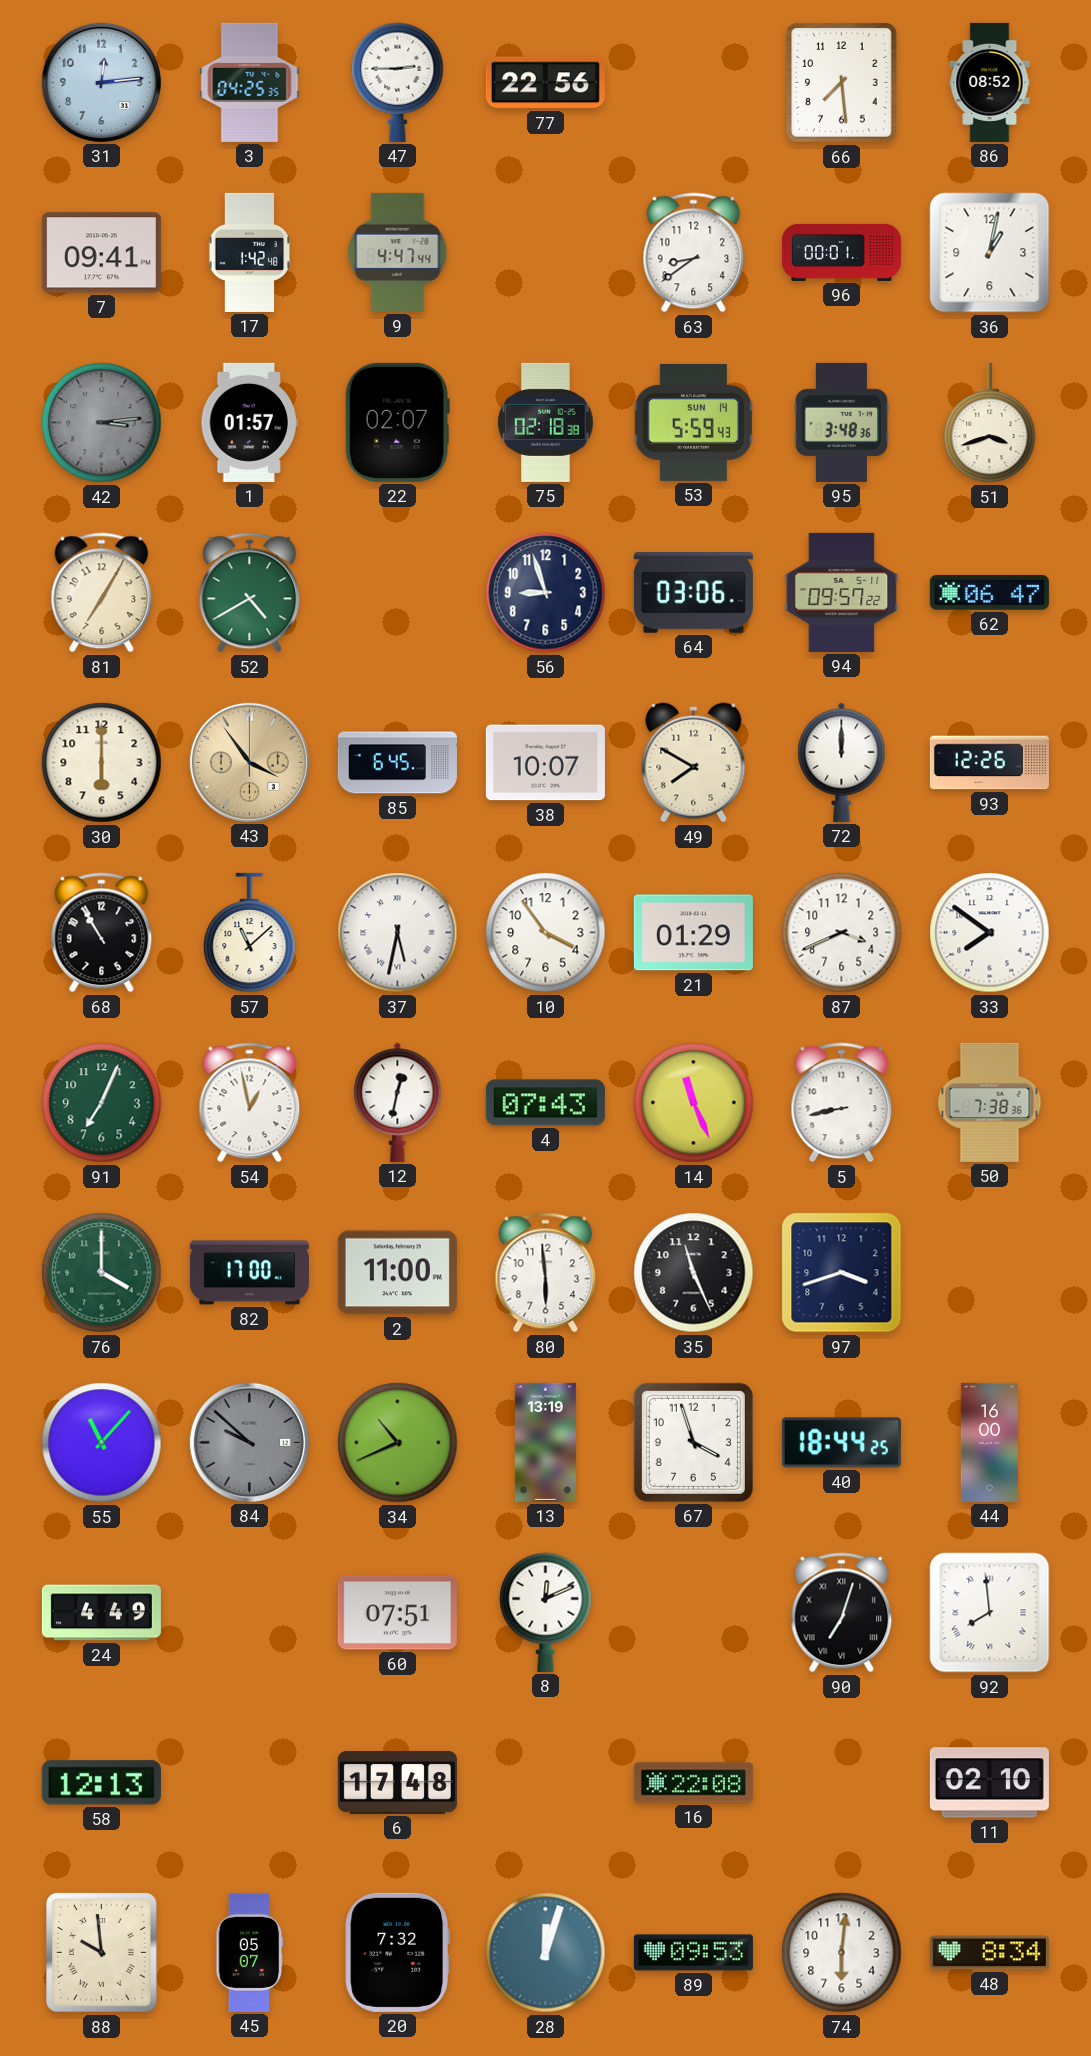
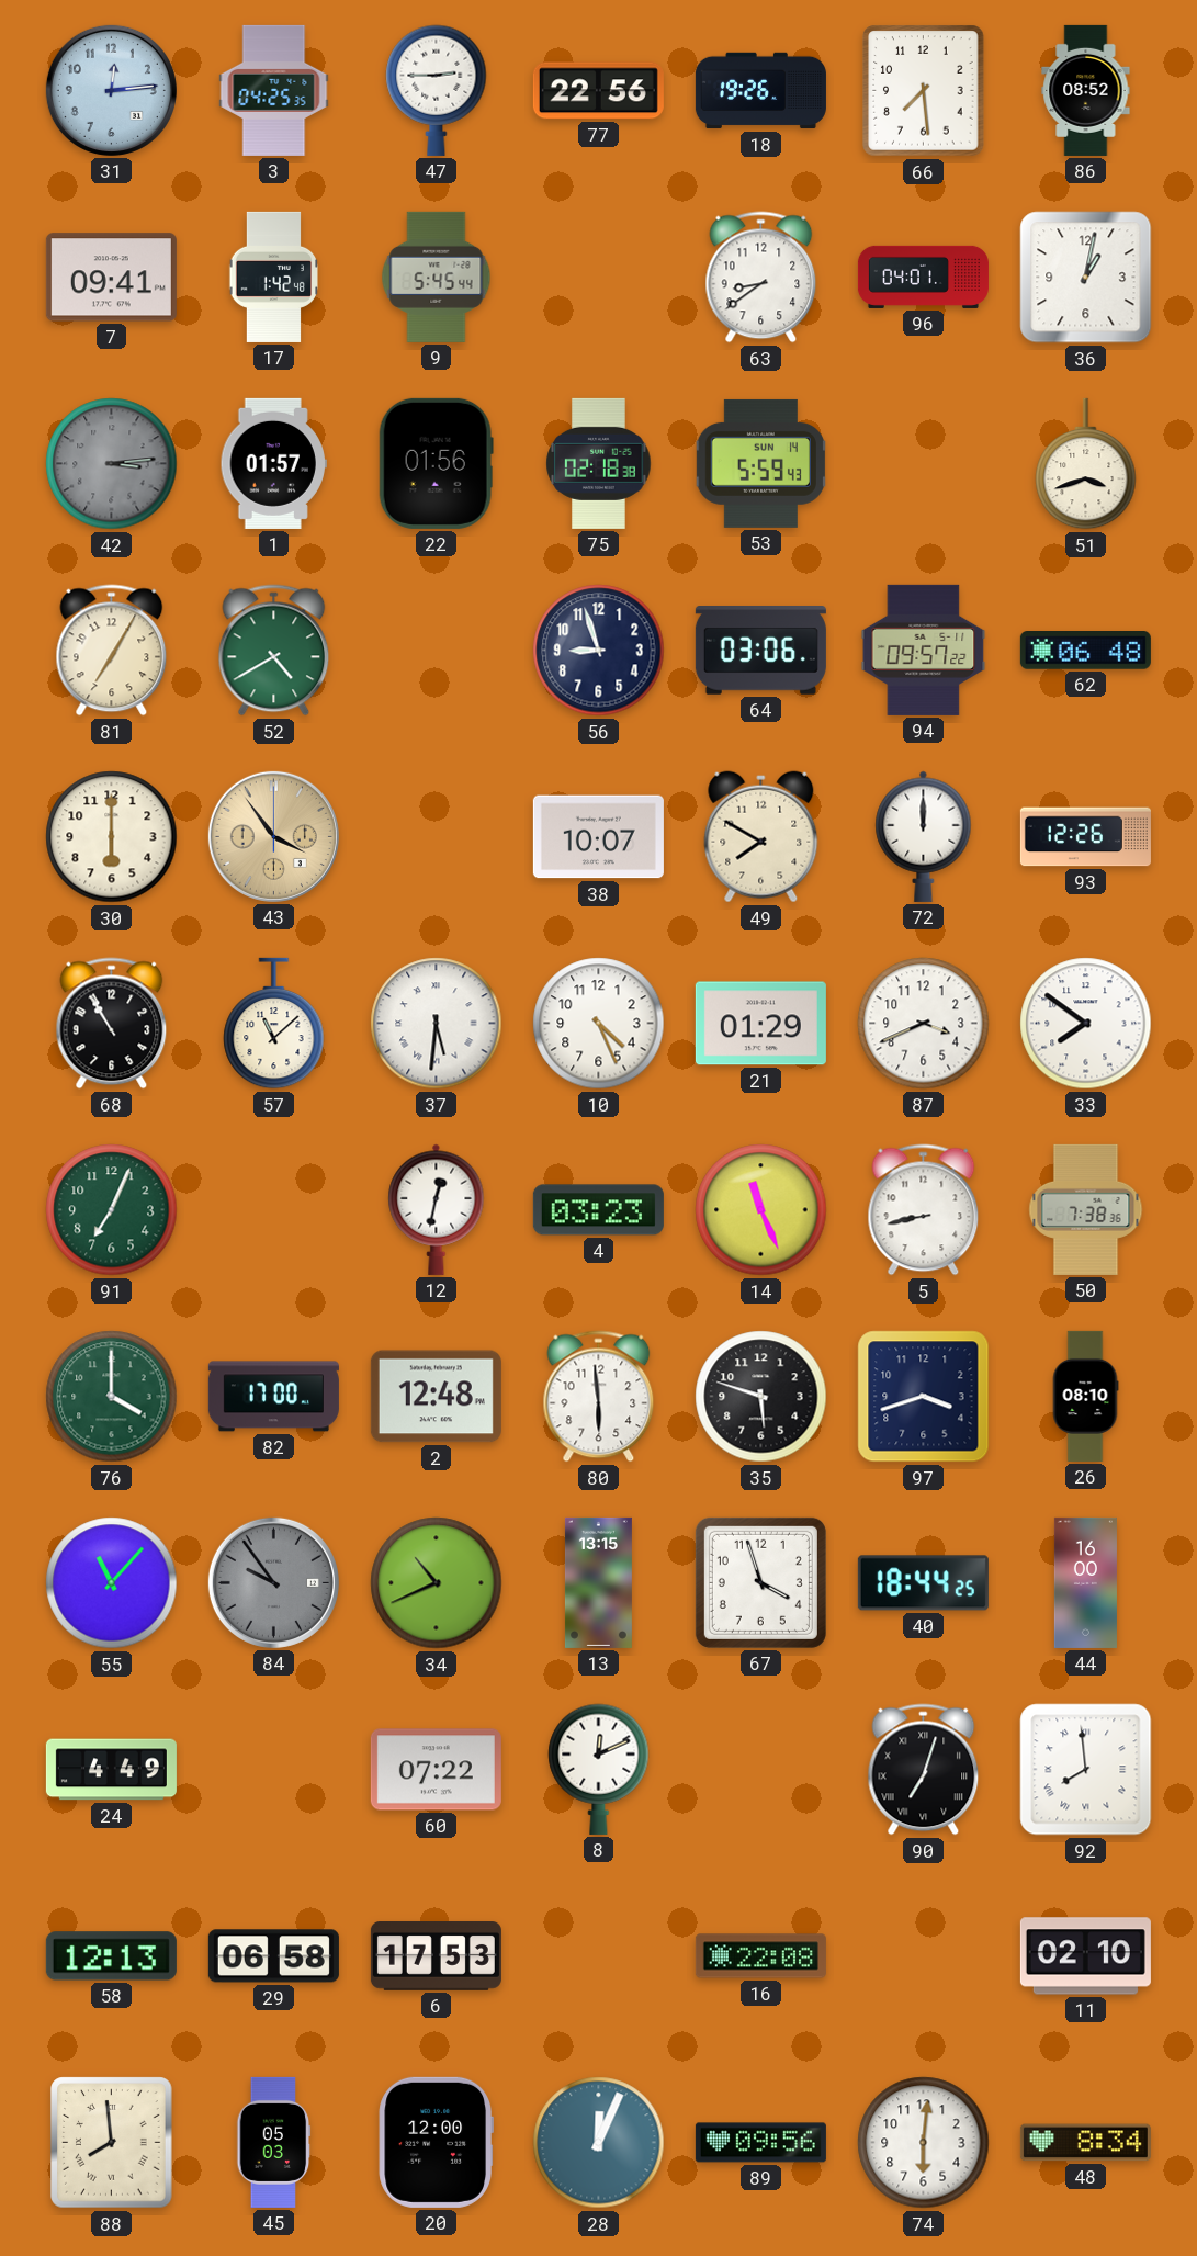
18: none -> 19:26 (760, 91)
9: 4:47 -> 5:45 (437, 277)
96: 00:01 -> 04:01 (923, 277)
22: 02:07 -> 01:56 (436, 463)
95: 3:48 -> none (841, 422)
62: 06:47 -> 06:48 (1085, 651)
85: 6:45 -> none (397, 763)
37: 5:32 -> 5:31 (437, 1024)
10: 3:54 -> 4:26 (599, 1024)
54: 12:58 -> none (250, 1103)
4: 07:43 -> 03:23 (598, 1210)
2: 11:00 -> 12:48 (436, 1397)
35: 11:26 -> 5:48 (761, 1397)
26: none -> 08:10 (1085, 1396)
84: 9:52 -> 9:54 (273, 1582)
13: 13:19 -> 13:15 (598, 1582)
60: 07:51 -> 07:22 (436, 1770)
29: none -> 06:58 (273, 1956)
6: 17:48 -> 17:53 (436, 1956)
88: 9:59 -> 7:59 (112, 2143)
45: 05:07 -> 05:03 (274, 2142)
20: 7:32 -> 12:00 (436, 2142)
28: 12:03 -> 12:04 (599, 2143)
89: 09:53 -> 09:56 (760, 2143)
